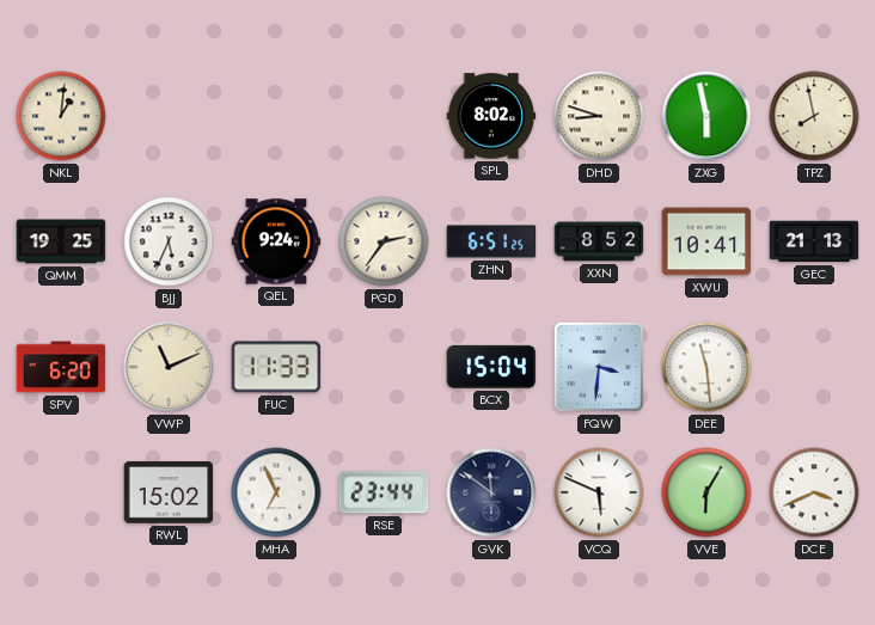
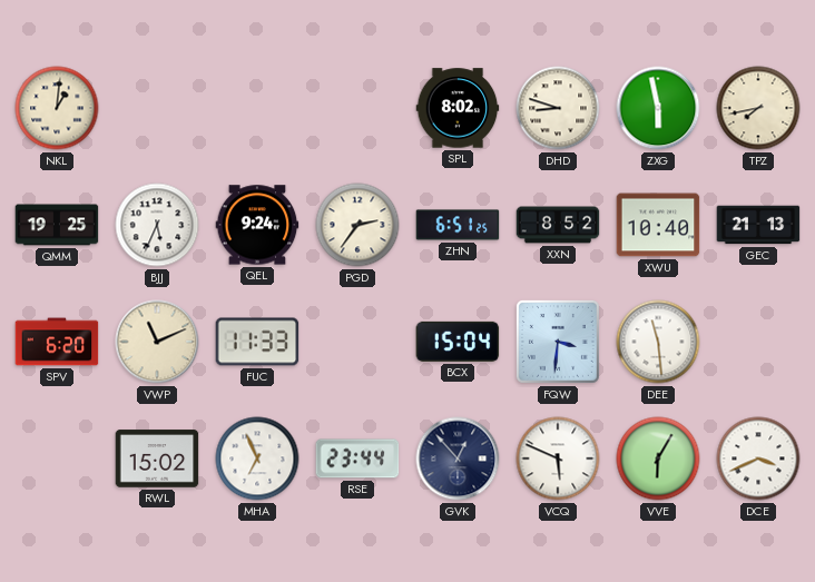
TPZ: 7:58 -> 7:43 (758, 108)
XWU: 10:41 -> 10:40 (658, 225)
GVK: 11:51 -> 12:53 (458, 458)
